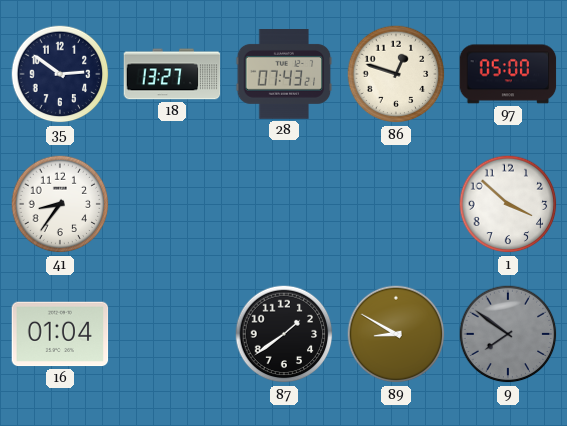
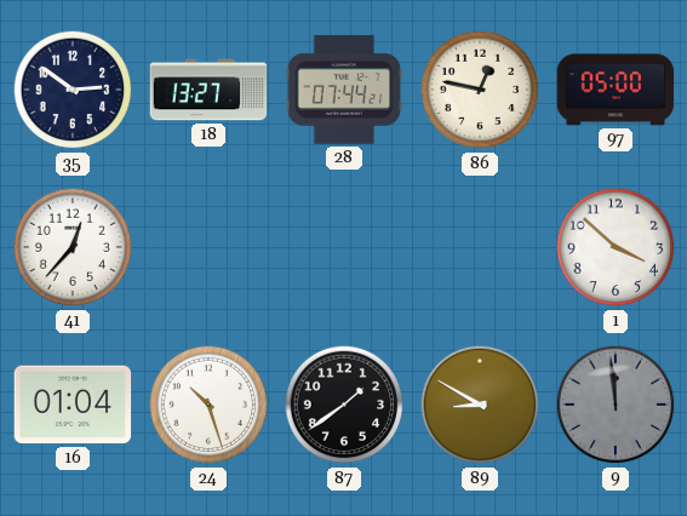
28: 07:43 -> 07:44 (344, 91)
86: 12:48 -> 12:47 (480, 90)
41: 8:36 -> 12:37 (73, 247)
24: none -> 10:27 (208, 405)
9: 7:51 -> 11:59 (616, 405)
